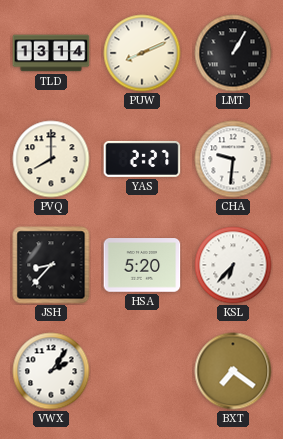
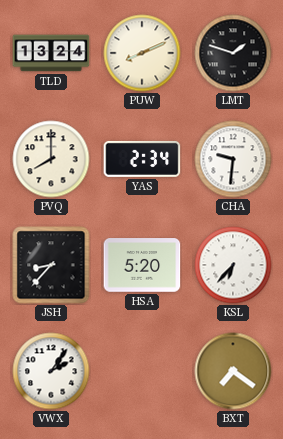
TLD: 13:14 -> 13:24 (51, 53)
LMT: 1:05 -> 1:48 (233, 53)
YAS: 2:27 -> 2:34 (142, 159)
